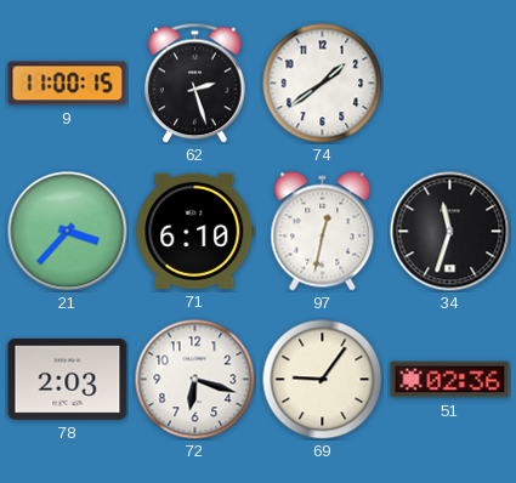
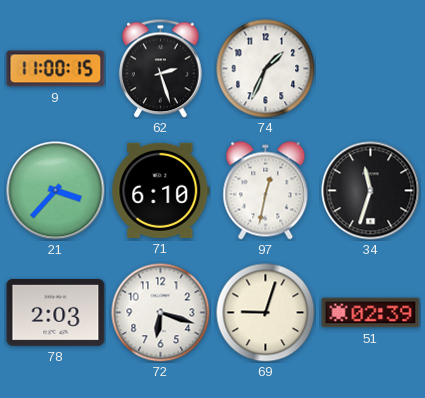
74: 1:39 -> 1:34 (266, 69)
69: 9:06 -> 9:03 (266, 313)
51: 02:36 -> 02:39 (371, 313)
